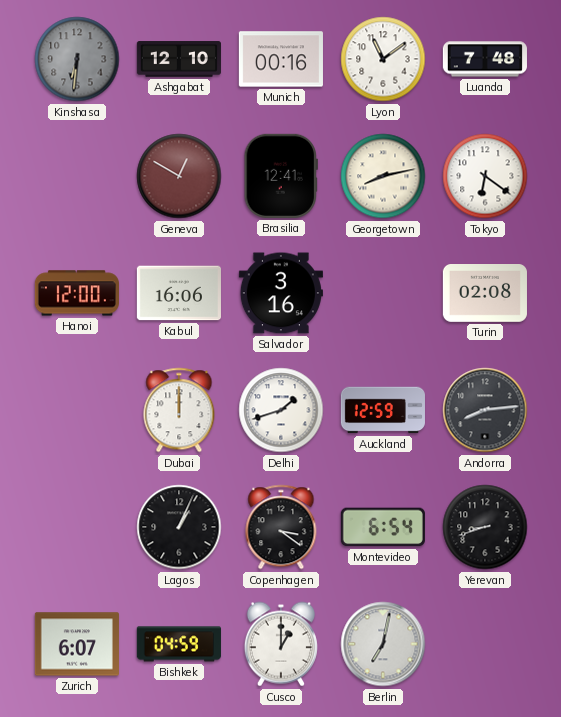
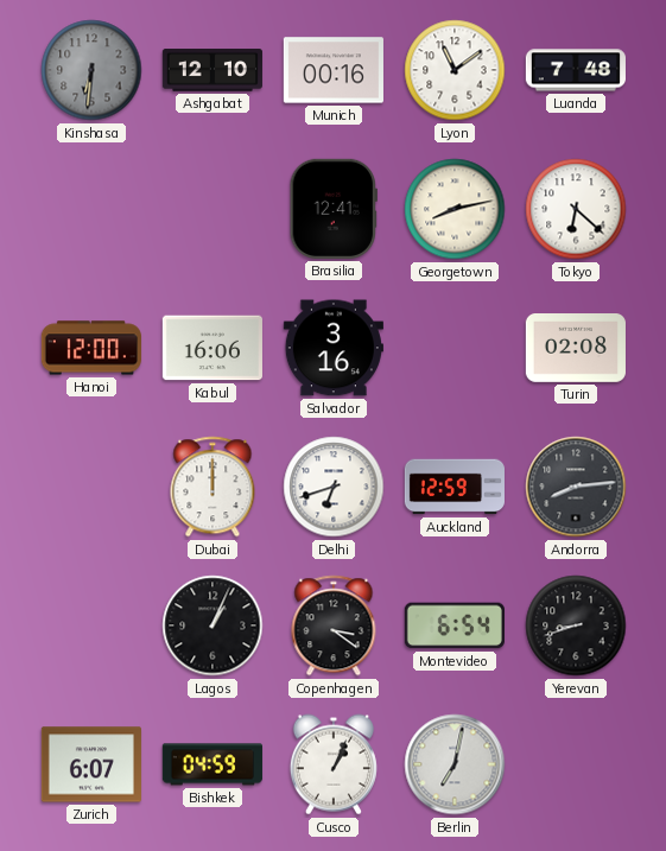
Geneva: 12:50 -> none (179, 176)
Tokyo: 6:21 -> 6:22 (576, 209)
Delhi: 1:42 -> 6:42 (334, 487)
Cusco: 1:00 -> 1:04 (334, 764)
